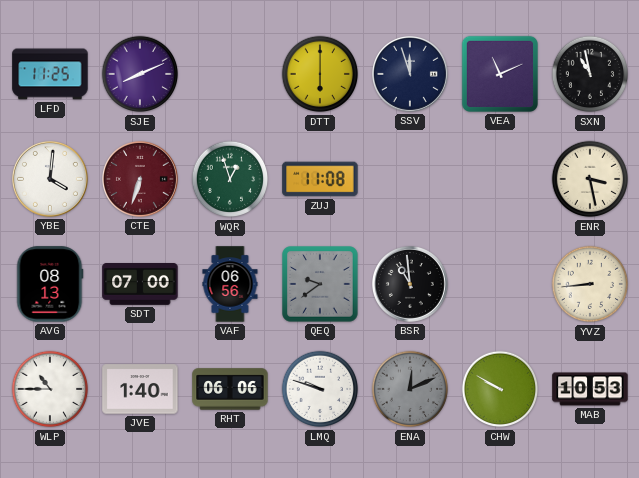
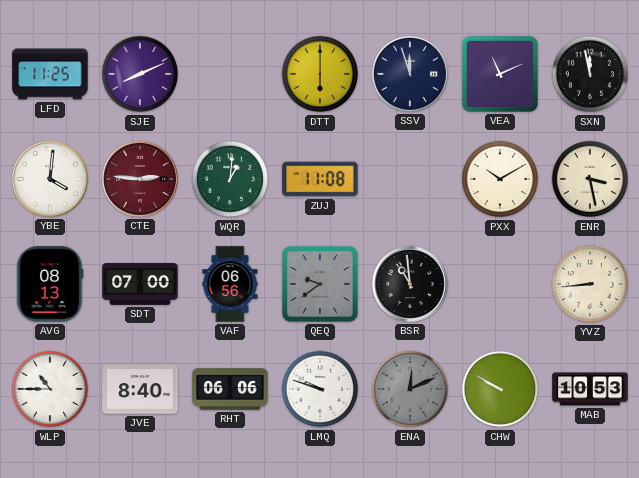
SXN: 10:58 -> 11:58 (590, 74)
CTE: 6:33 -> 2:46 (140, 179)
WQR: 12:57 -> 1:01 (230, 179)
PXX: none -> 10:10 (500, 179)
JVE: 1:40 -> 8:40 (140, 389)
